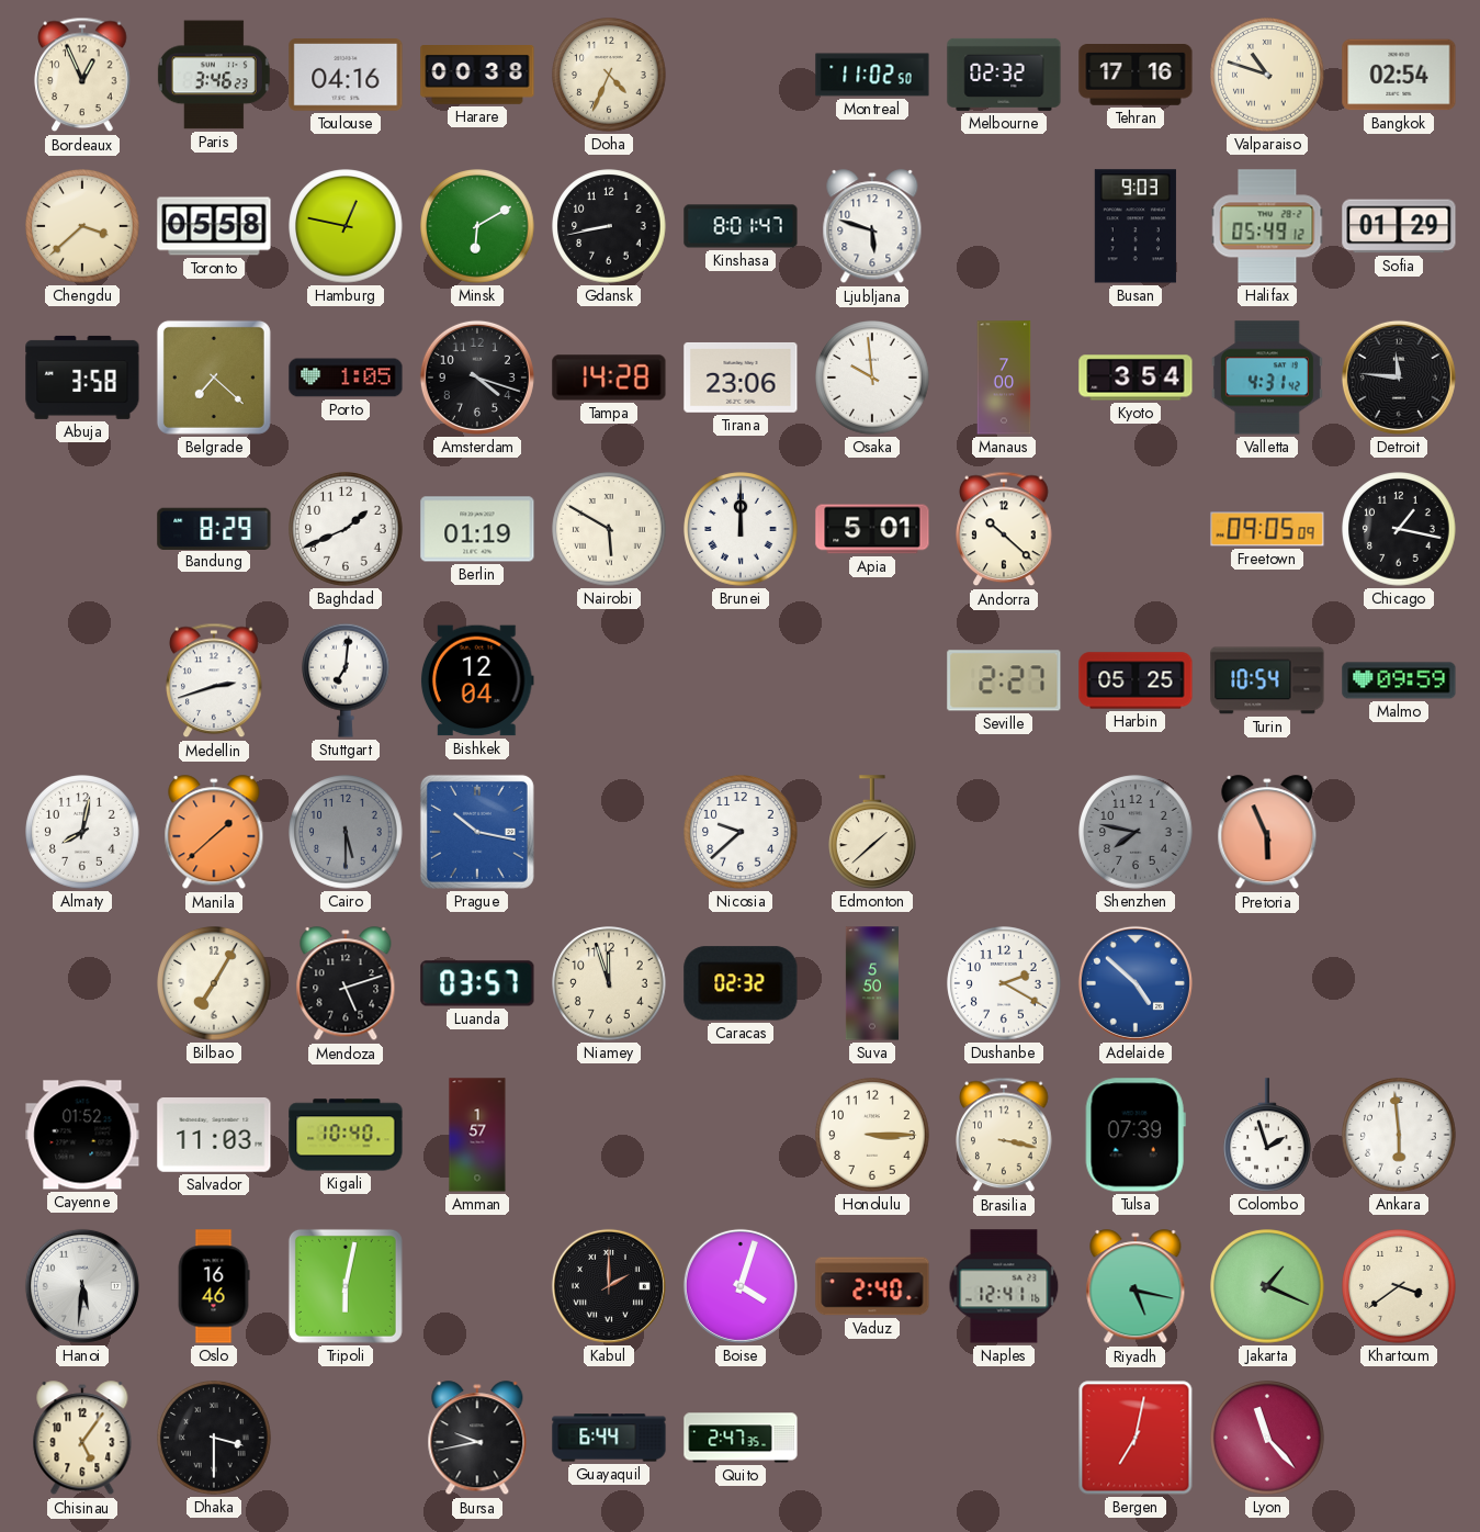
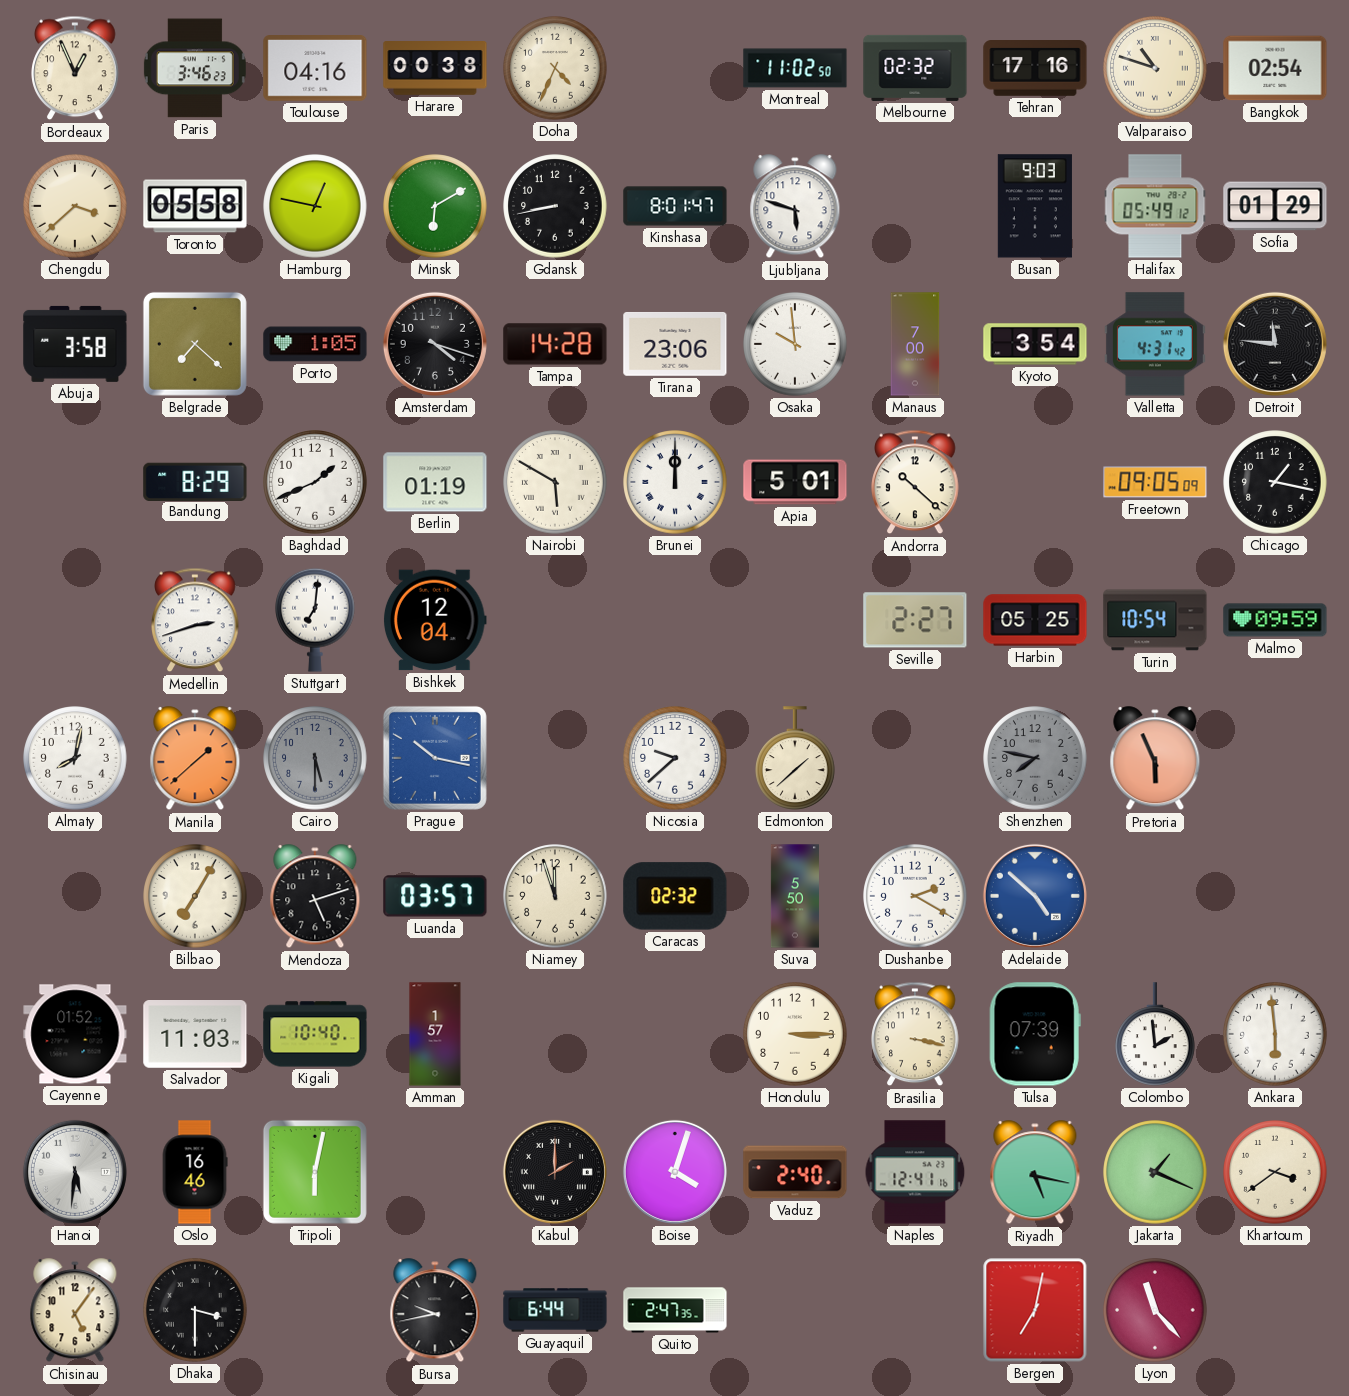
Colombo: 1:57 -> 1:59 (1156, 1034)
